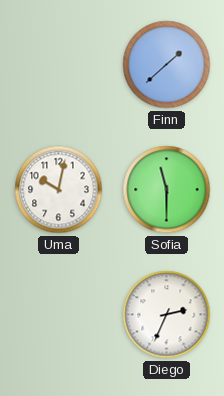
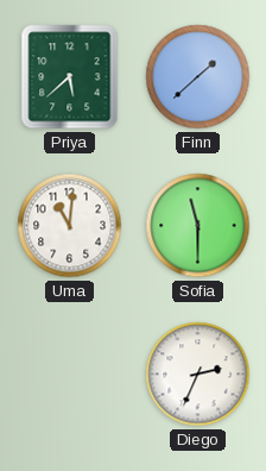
Priya: none -> 5:38 (70, 77)
Uma: 10:02 -> 11:01 (70, 226)
